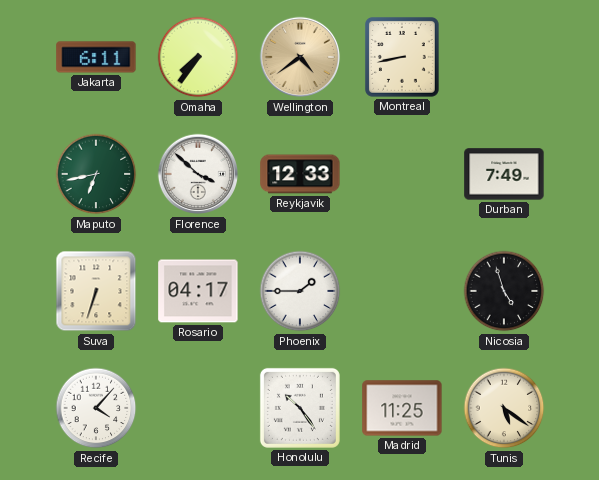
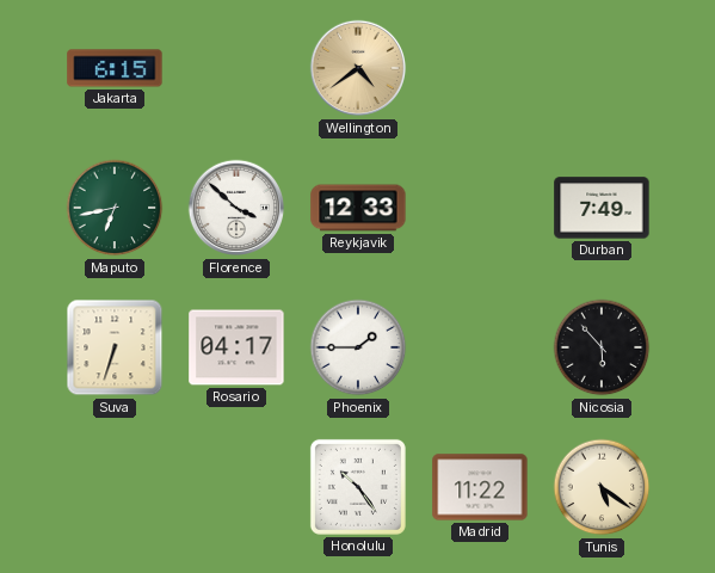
Jakarta: 6:11 -> 6:15 (115, 68)
Omaha: 7:36 -> none (198, 57)
Montreal: 8:43 -> none (402, 57)
Nicosia: 4:57 -> 5:53 (602, 347)
Recife: 4:07 -> none (96, 408)
Madrid: 11:25 -> 11:22 (480, 487)
